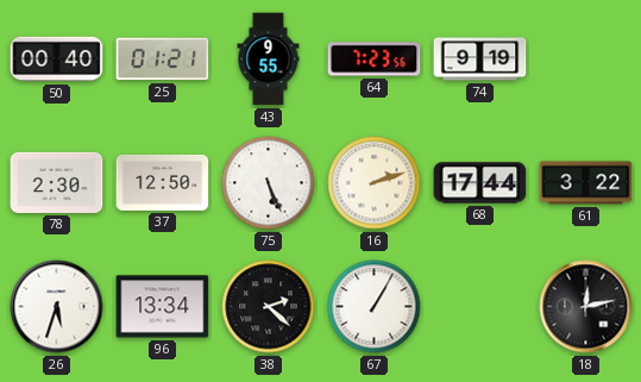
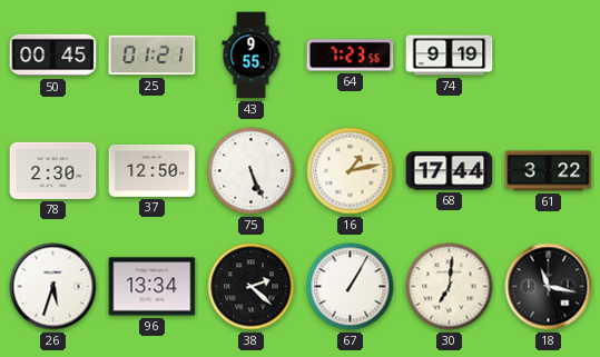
50: 00:40 -> 00:45 (53, 56)
16: 2:12 -> 1:13 (351, 171)
30: none -> 7:01 (450, 287)
18: 12:13 -> 11:17 (549, 287)
